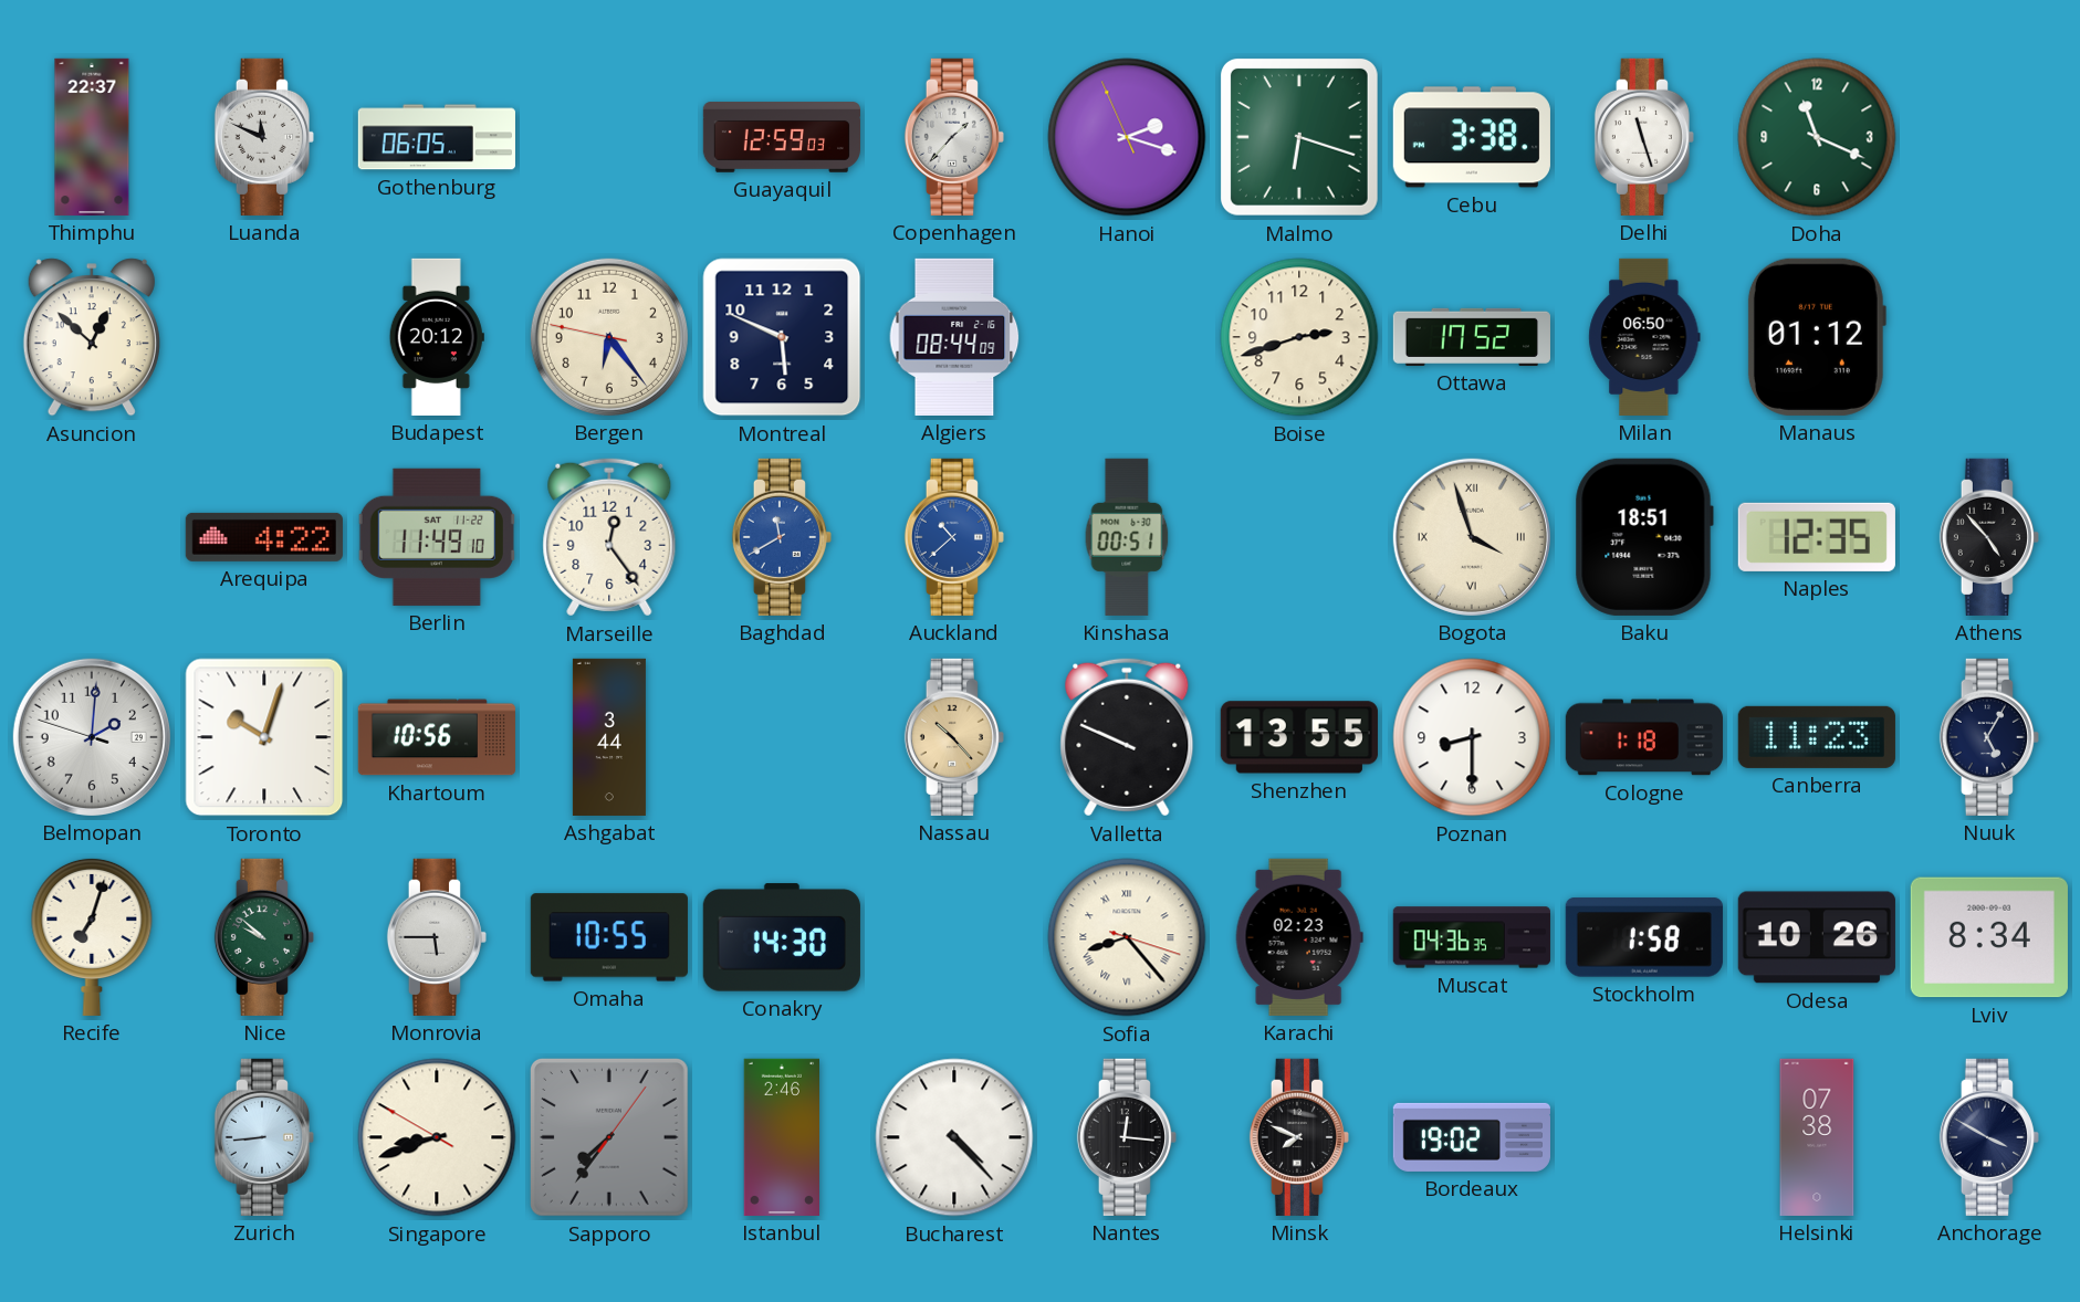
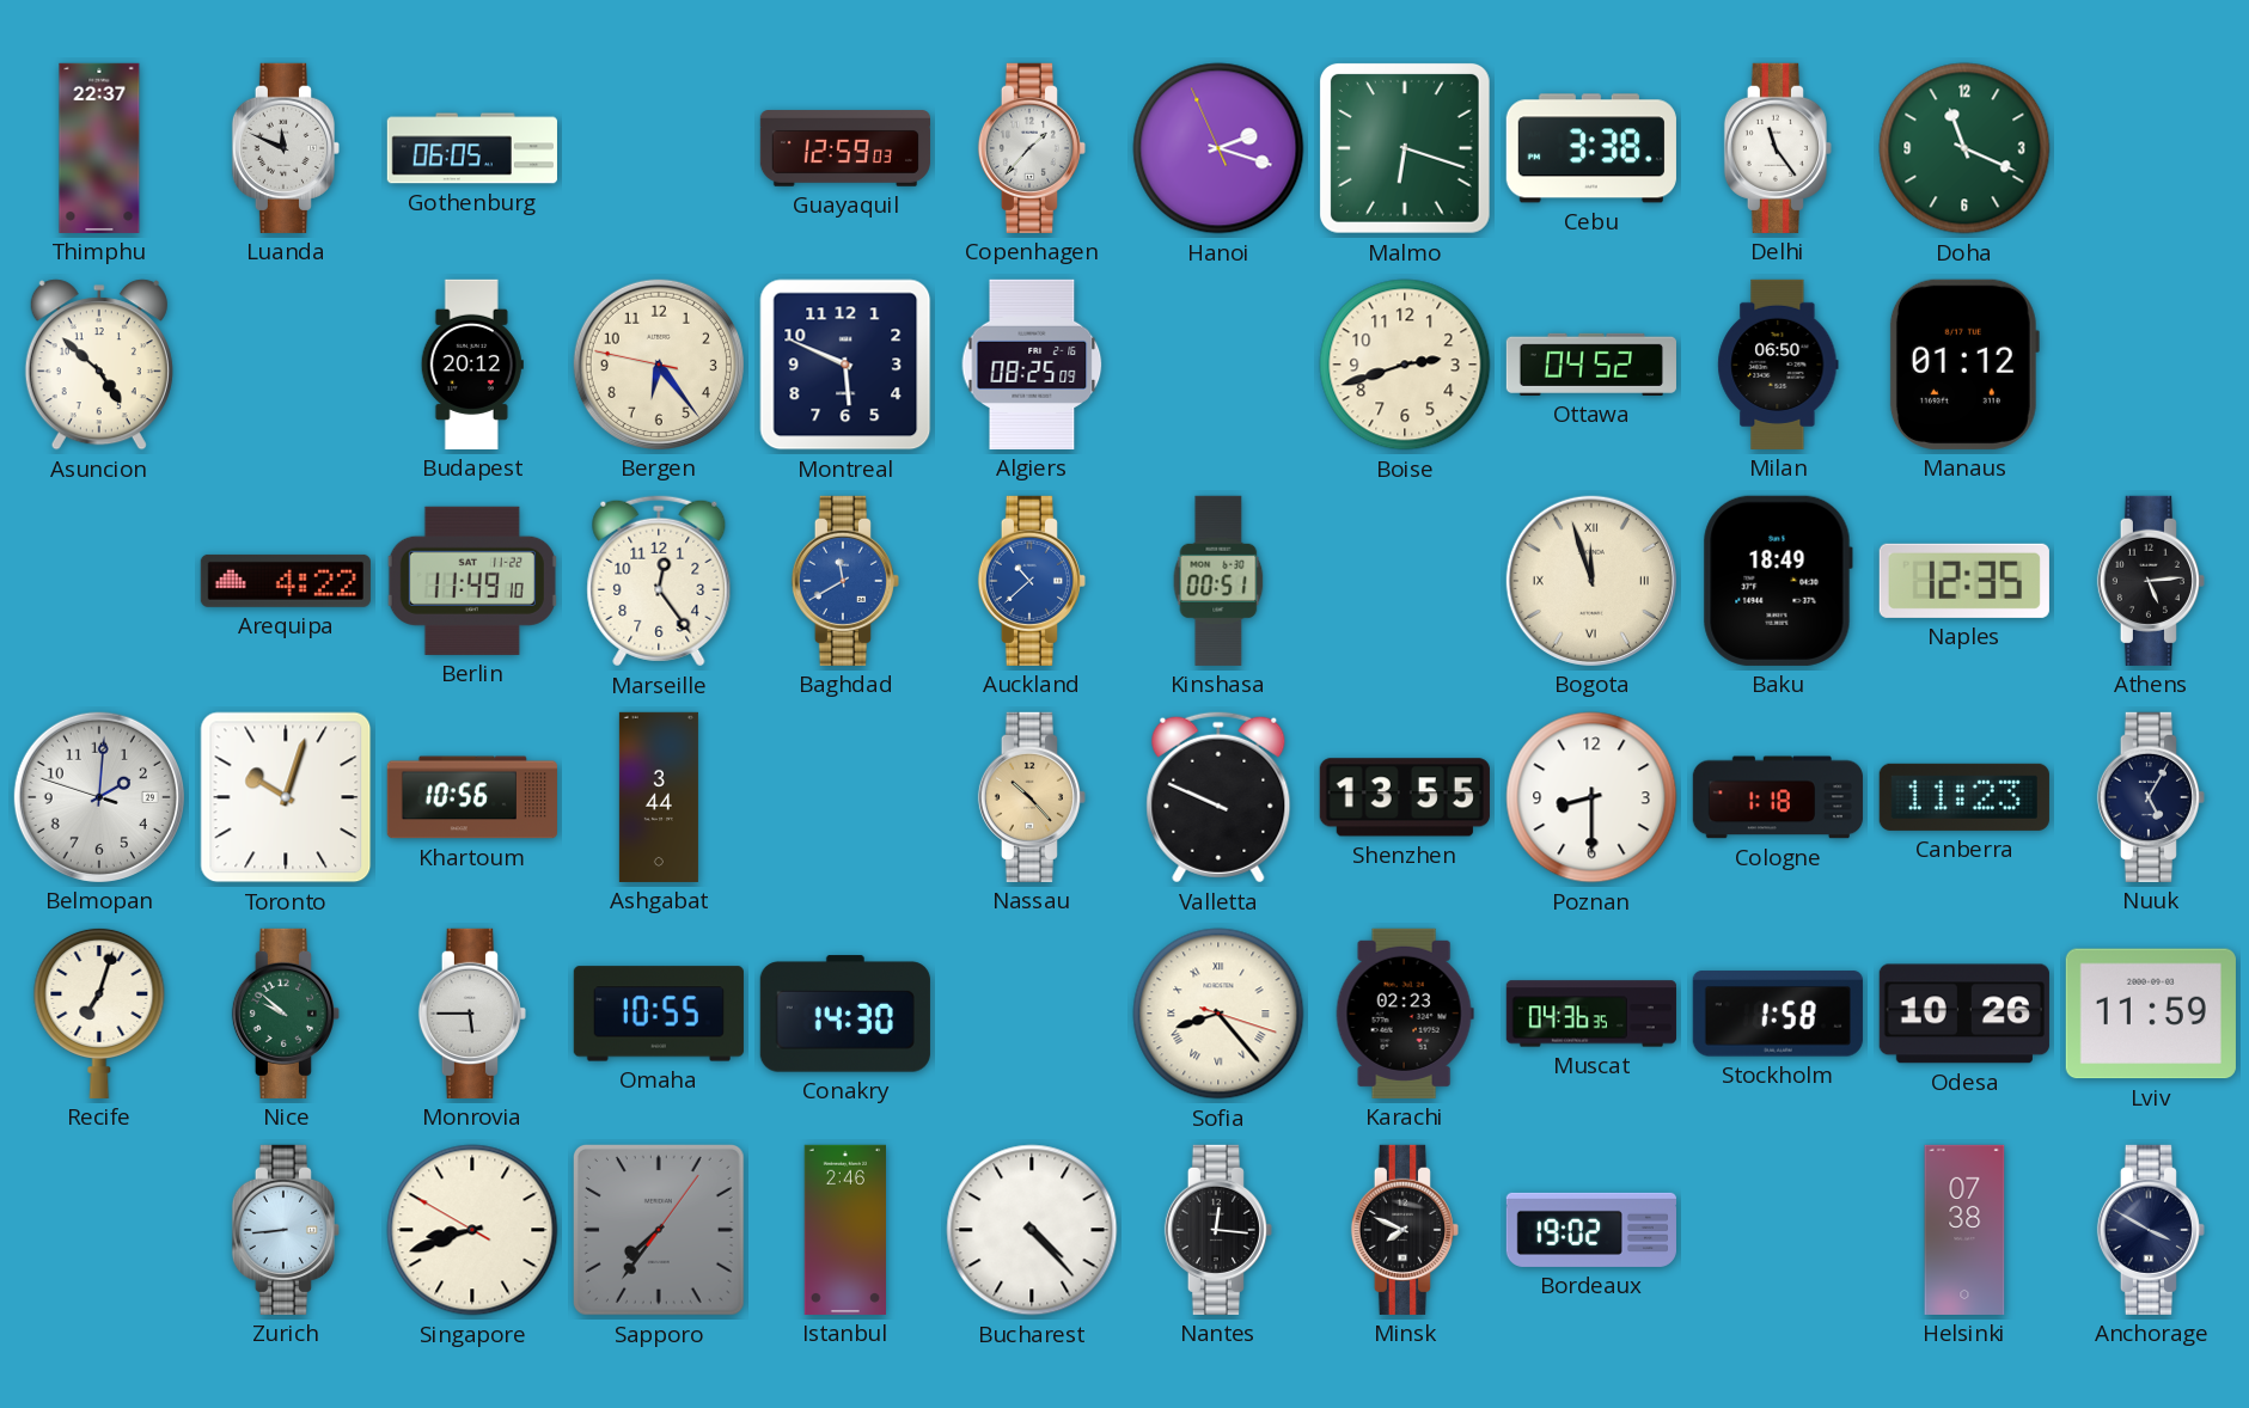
Delhi: 11:27 -> 11:24 (1778, 148)
Asuncion: 12:52 -> 4:52 (99, 365)
Algiers: 08:44 -> 08:25 (1032, 365)
Ottawa: 17:52 -> 04:52 (1591, 365)
Bogota: 3:57 -> 11:57 (1591, 581)
Baku: 18:51 -> 18:49 (1778, 581)
Athens: 4:53 -> 5:14 (2151, 581)
Lviv: 8:34 -> 11:59 (2151, 1014)
